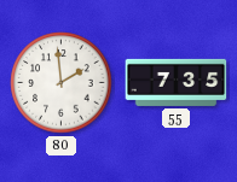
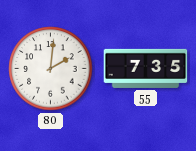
80: 1:59 -> 2:01 (51, 69)
